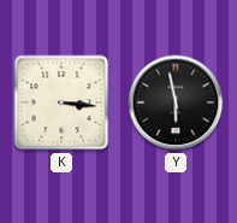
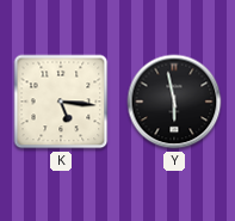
K: 3:16 -> 5:16 (61, 102)
